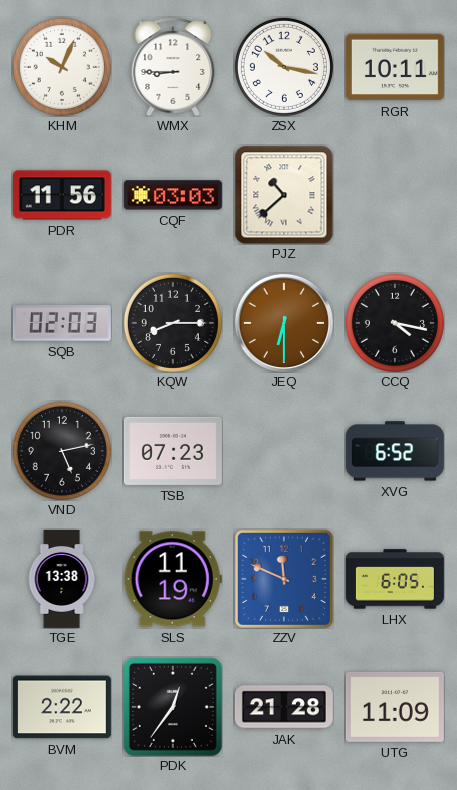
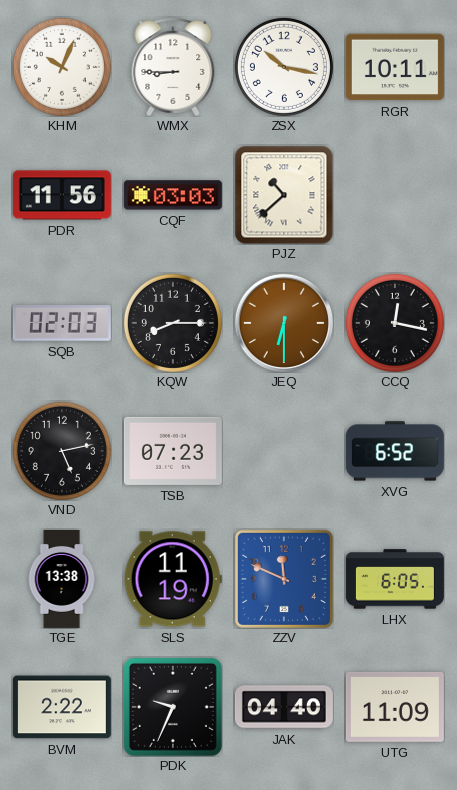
CCQ: 4:17 -> 12:17 (395, 323)
PDK: 12:36 -> 9:34 (173, 707)
JAK: 21:28 -> 04:40 (284, 707)
